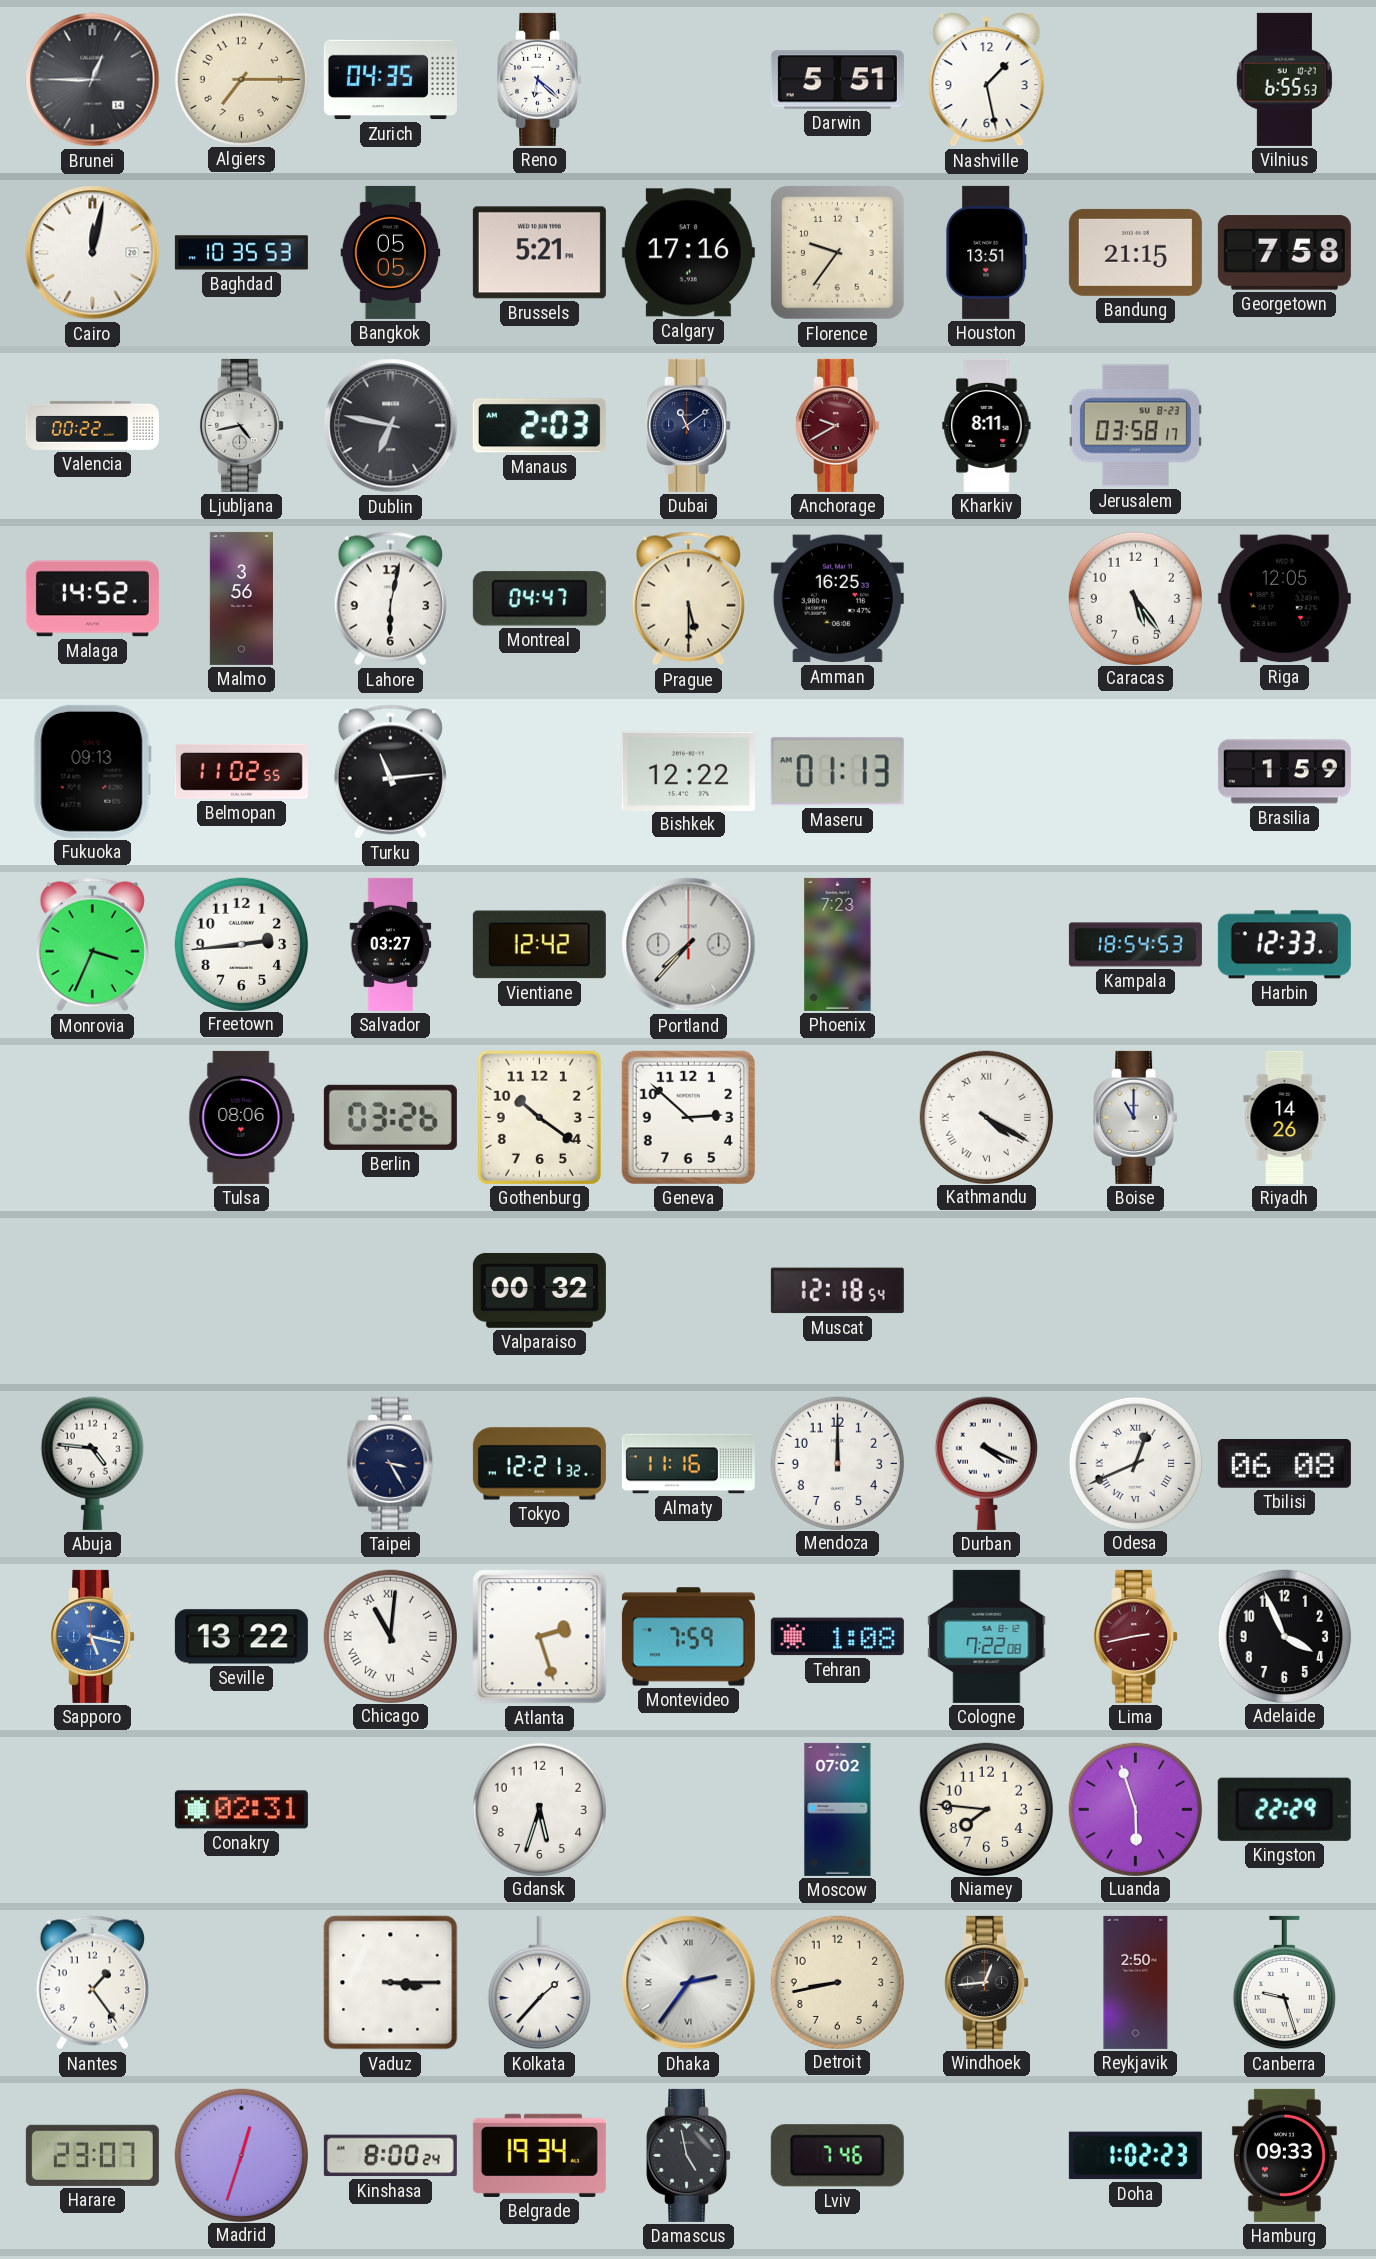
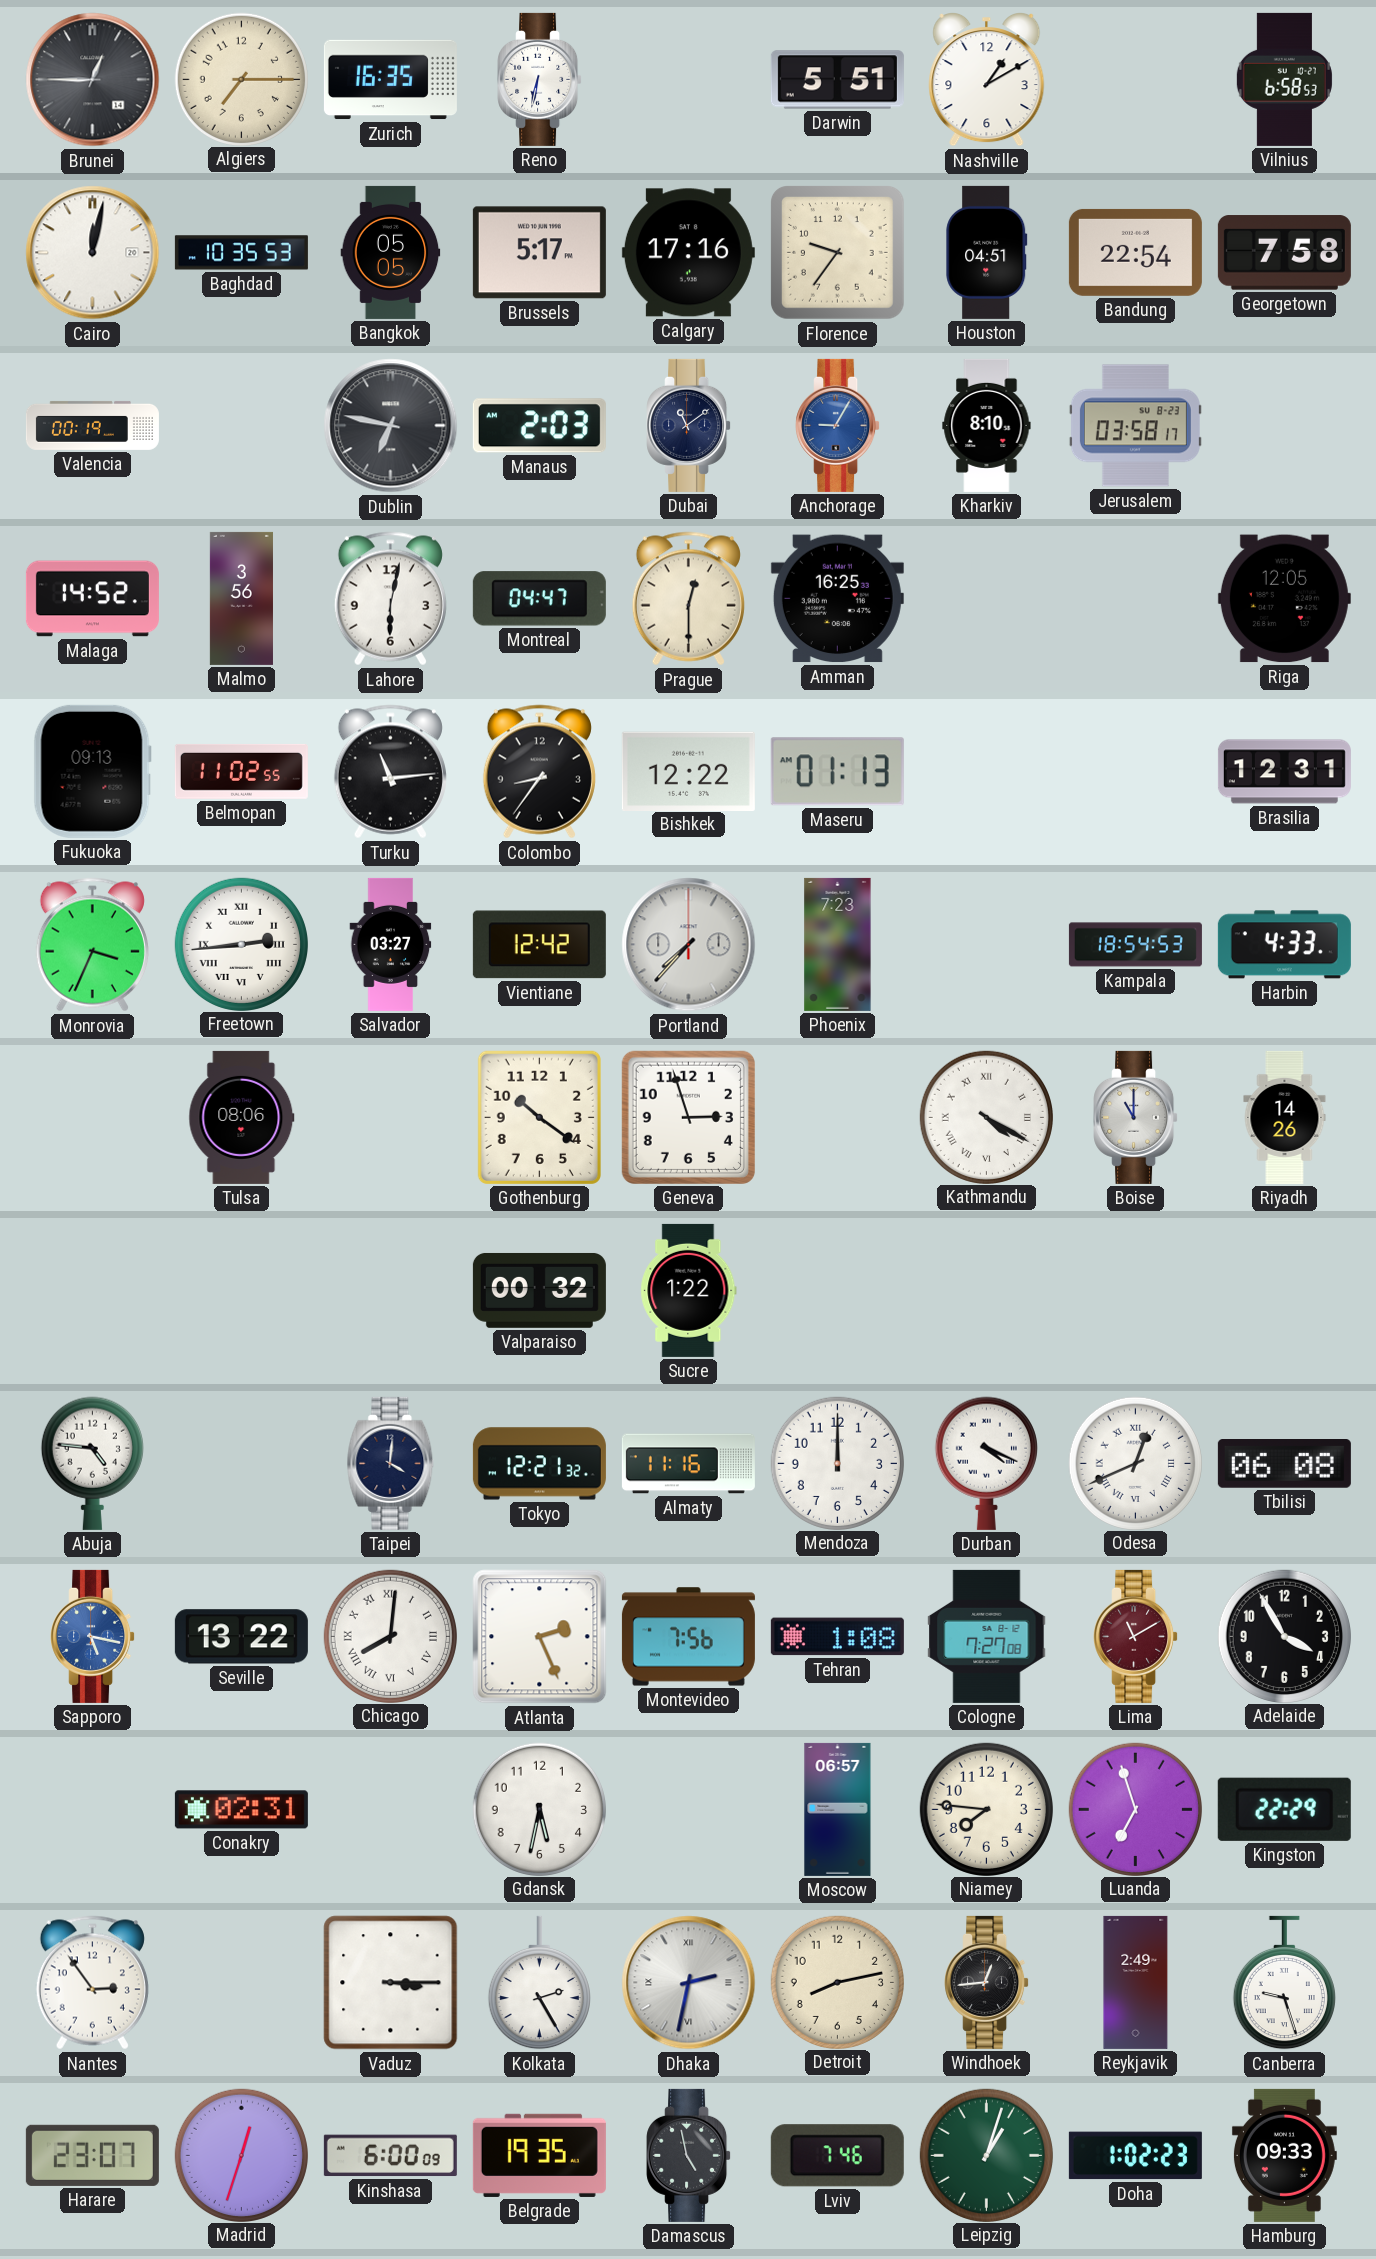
Zurich: 04:35 -> 16:35 (390, 80)
Reno: 6:22 -> 6:32 (540, 79)
Nashville: 1:28 -> 1:10 (987, 80)
Vilnius: 6:55 -> 6:58 (1284, 79)
Brussels: 5:21 -> 5:17 (539, 253)
Houston: 13:51 -> 04:51 (987, 252)
Bandung: 21:15 -> 22:54 (1135, 252)
Valencia: 00:22 -> 00:19 (92, 425)
Ljubljana: 4:43 -> none (242, 425)
Anchorage: 9:40 -> 9:05 (838, 425)
Anchorage dial: burgundy -> blue (838, 425)
Kharkiv: 8:11 -> 8:10 (987, 425)
Prague: 5:30 -> 12:30 (688, 599)
Caracas: 5:24 -> none (1135, 598)
Colombo: none -> 8:36 (539, 772)
Brasilia: 1:59 -> 12:31 (1284, 772)
Freetown numerals: Arabic -> Roman (241, 944)
Harbin: 12:33 -> 4:33 (1284, 945)
Berlin: 03:26 -> none (390, 1117)
Geneva: 2:52 -> 2:57 (688, 1117)
Sucre: none -> 1:22 (689, 1290)
Muscat: 12:18 -> none (837, 1291)
Taipei: 3:25 -> 4:01 (391, 1463)
Chicago: 11:01 -> 8:01 (390, 1636)
Atlanta: 2:27 -> 2:26 (540, 1637)
Montevideo: 7:59 -> 7:56 (688, 1637)
Cologne: 7:22 -> 7:27 (987, 1636)
Lima: 2:43 -> 11:10 (1136, 1636)
Adelaide: 3:56 -> 3:55 (1284, 1636)
Gdansk: 5:33 -> 5:32 (539, 1809)
Moscow: 07:02 -> 06:57 (838, 1809)
Luanda: 5:57 -> 6:57 (1135, 1809)
Nantes: 1:24 -> 2:54 (92, 1983)
Kolkata: 1:37 -> 2:25 (539, 1983)
Dhaka: 2:36 -> 2:32 (689, 1983)
Detroit: 8:43 -> 8:13 (837, 1982)
Reykjavik: 2:50 -> 2:49 (1136, 1982)
Kinshasa: 8:00 -> 6:00 (390, 2156)
Belgrade: 19:34 -> 19:35 (539, 2155)
Leipzig: none -> 1:03 (986, 2155)
